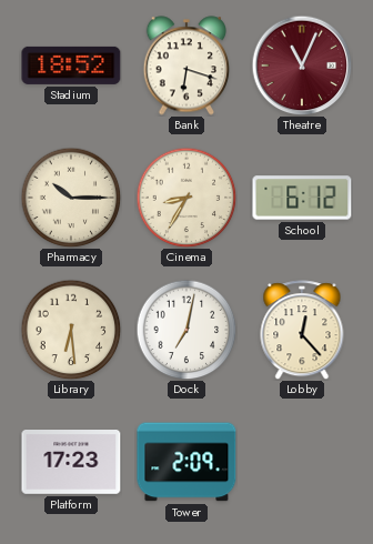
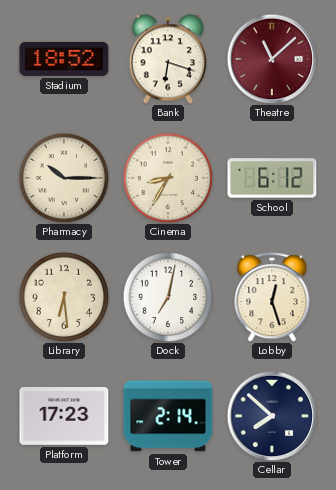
Theatre: 11:04 -> 11:08 (272, 59)
Lobby: 12:23 -> 12:27 (272, 297)
Tower: 2:09 -> 2:14 (168, 416)
Cellar: none -> 7:52 (272, 416)
